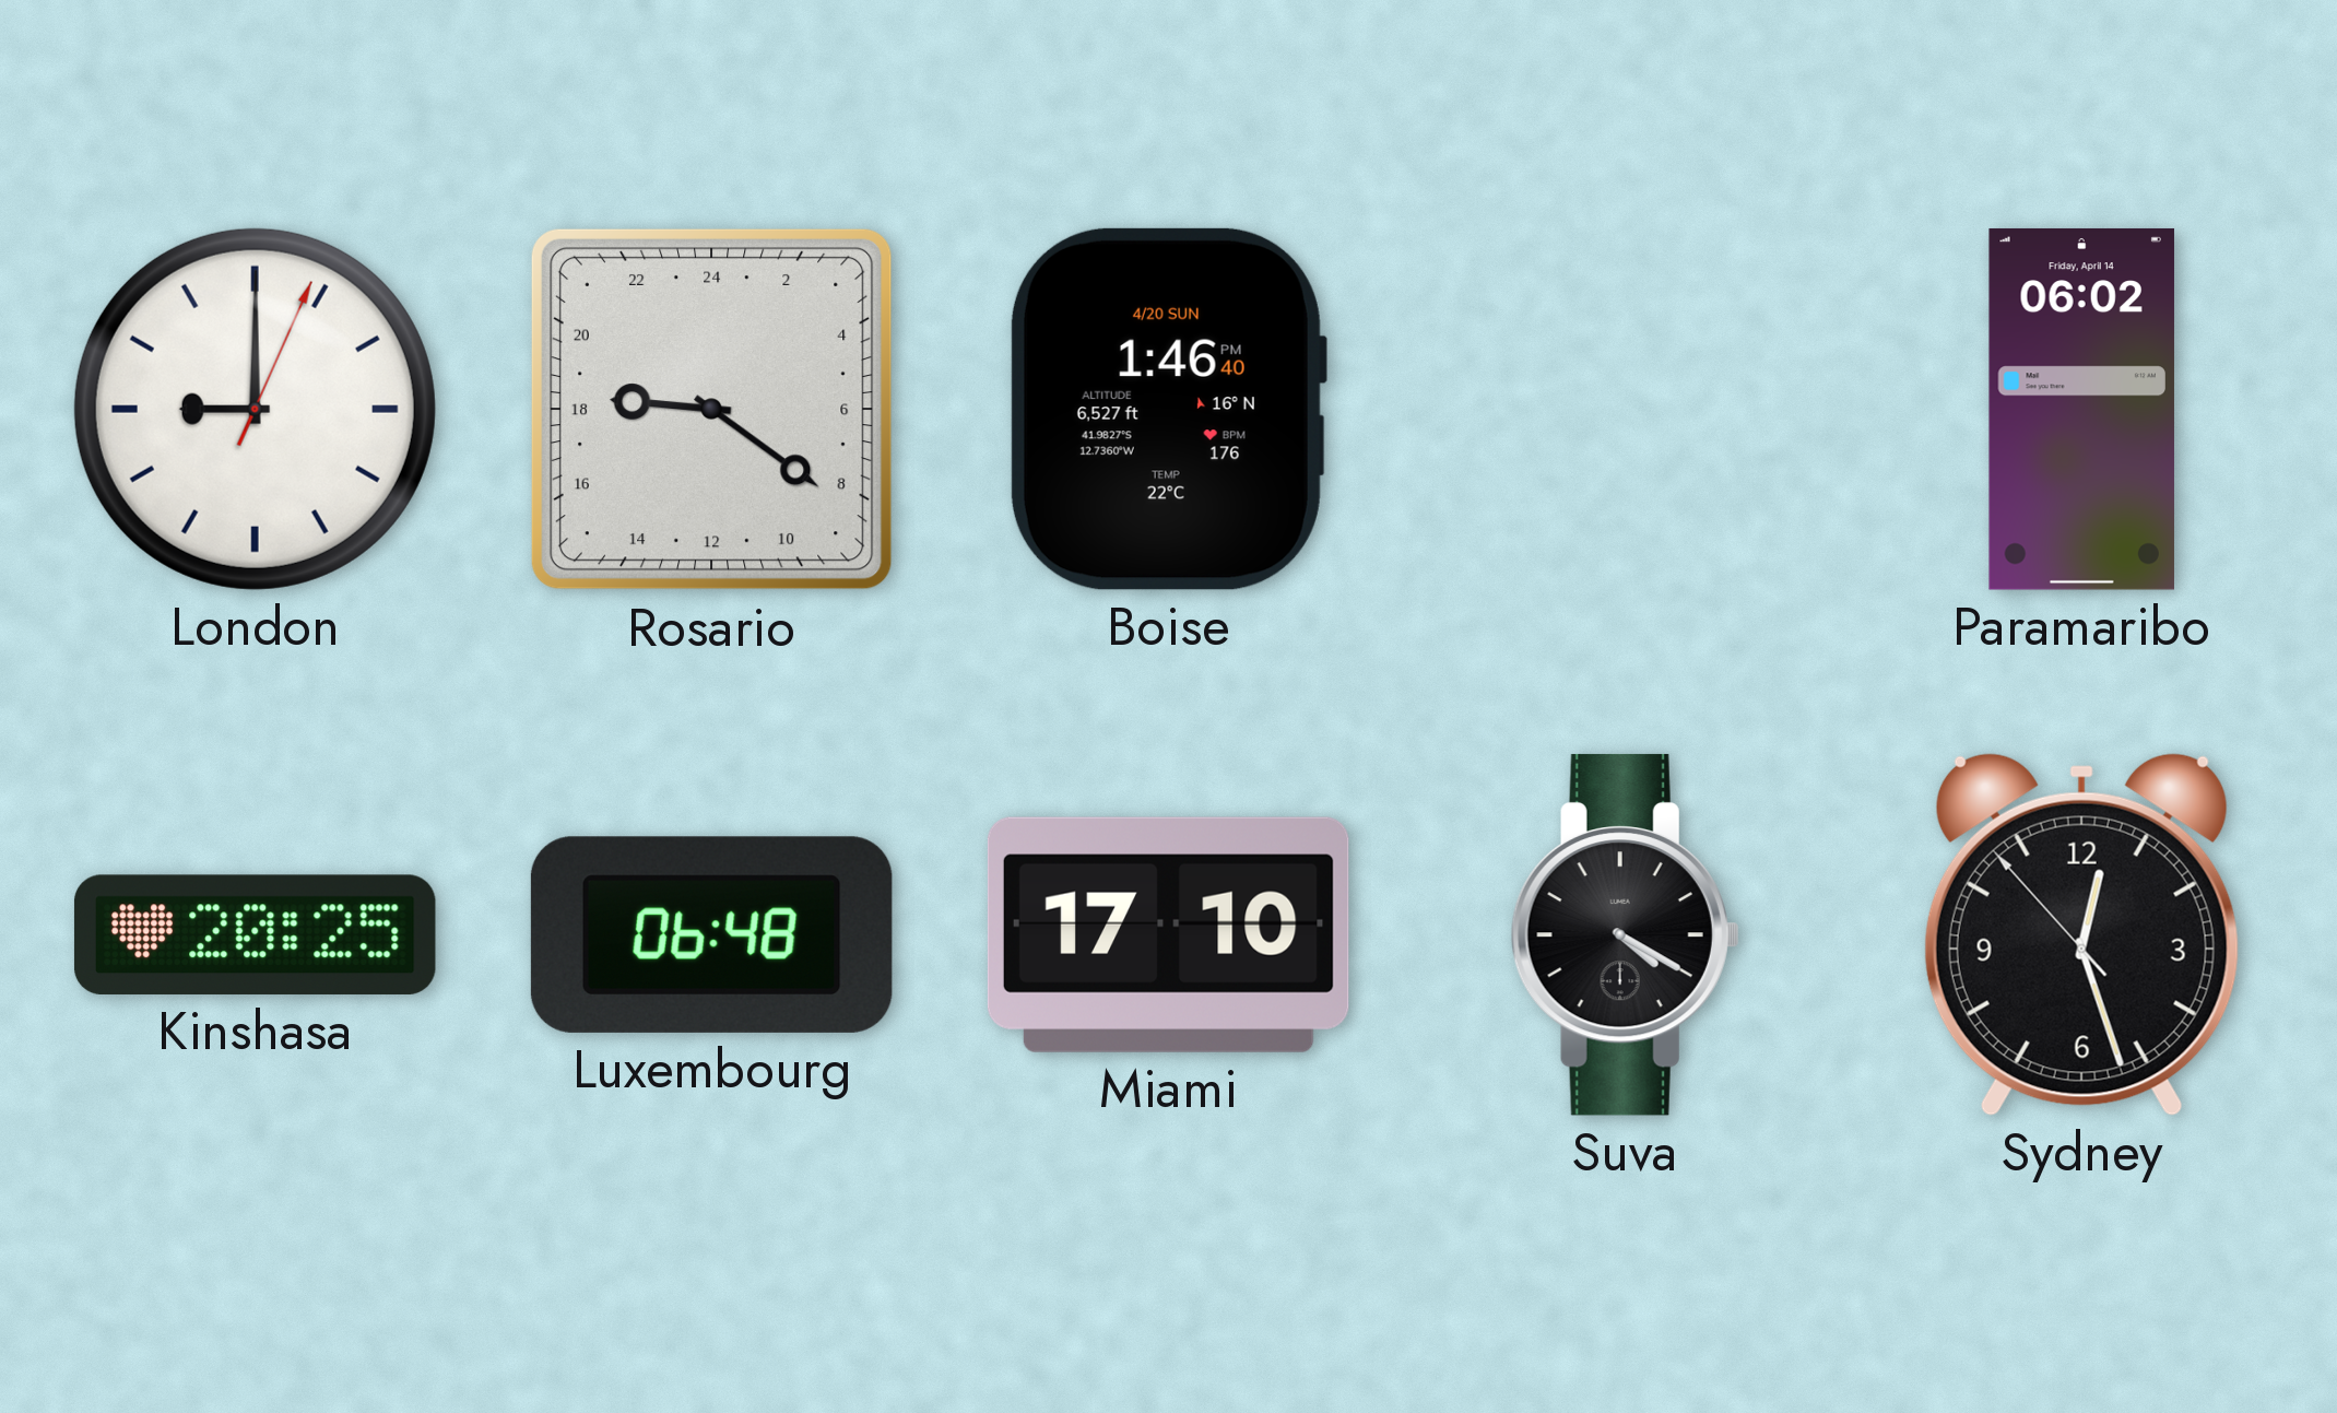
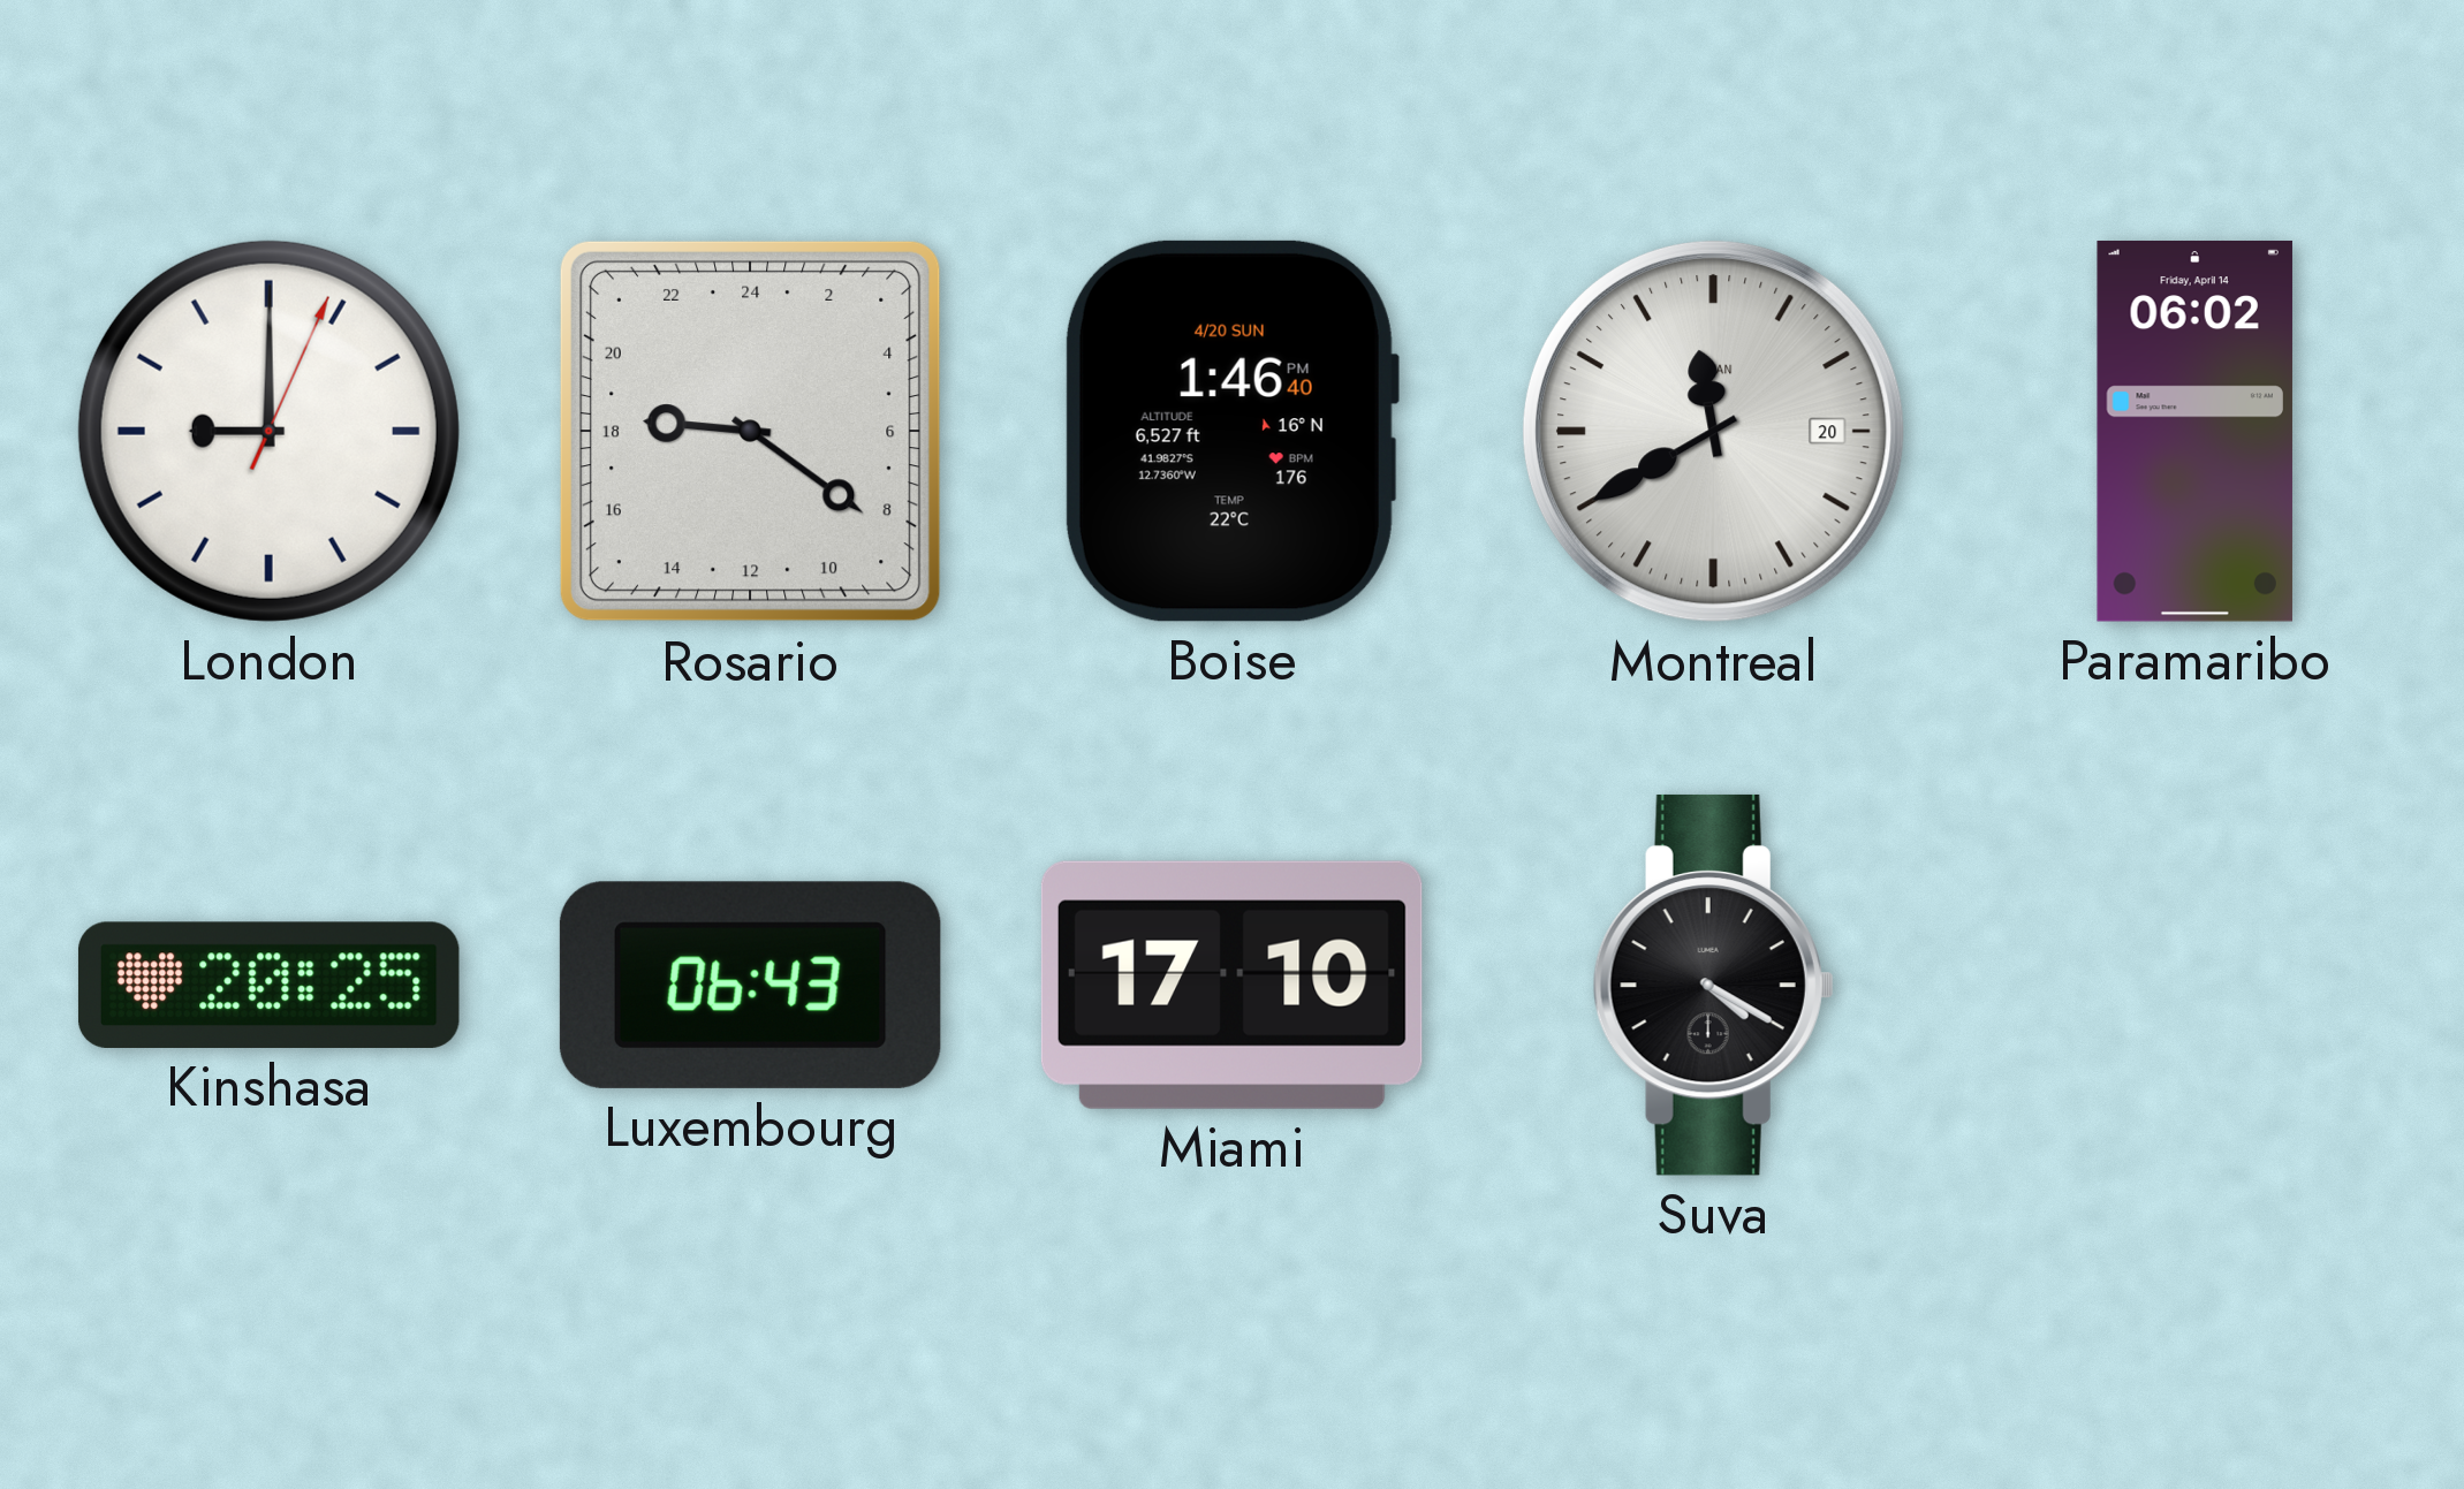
Montreal: none -> 11:40 (1713, 431)
Luxembourg: 06:48 -> 06:43 (750, 985)
Sydney: 12:26 -> none (2081, 934)
